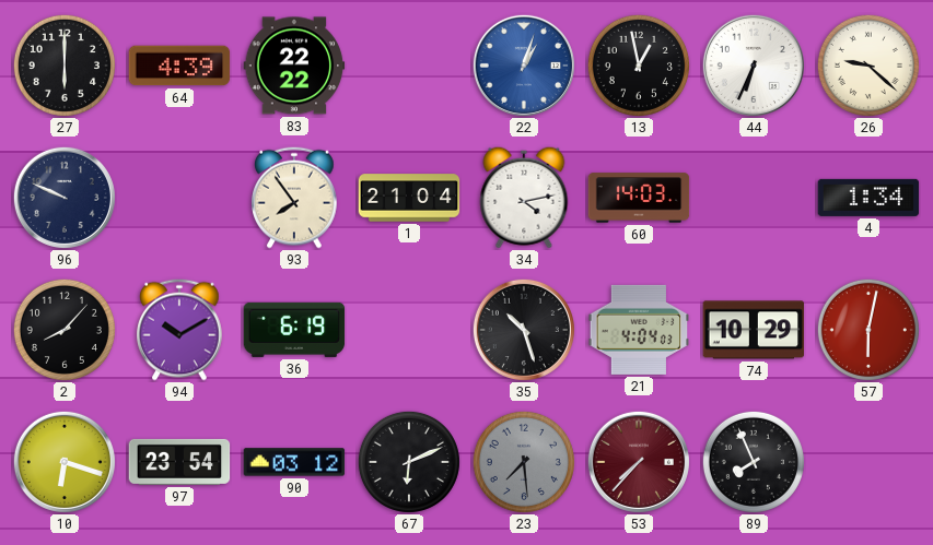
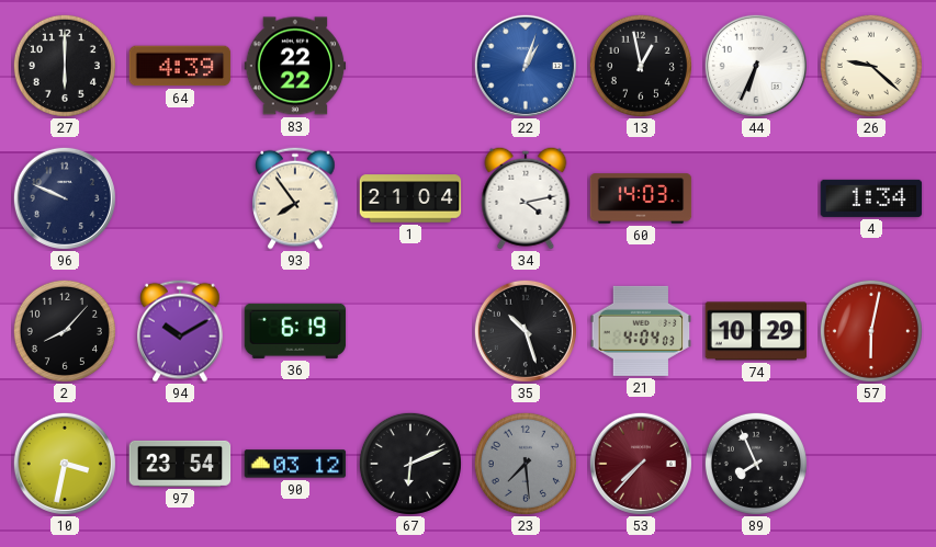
10: 6:18 -> 3:32 (65, 464)
